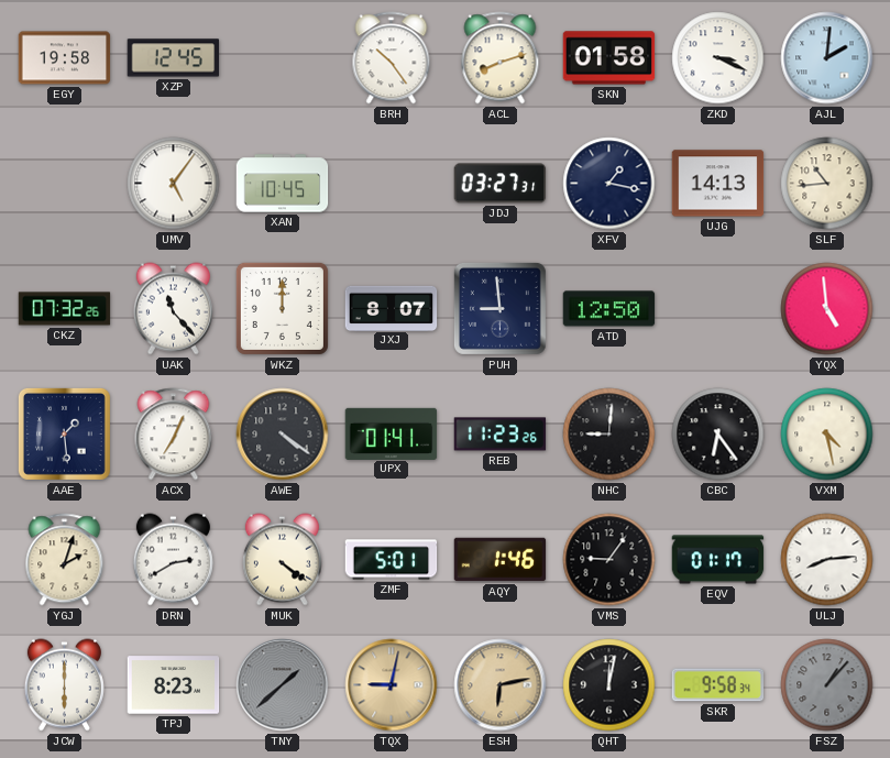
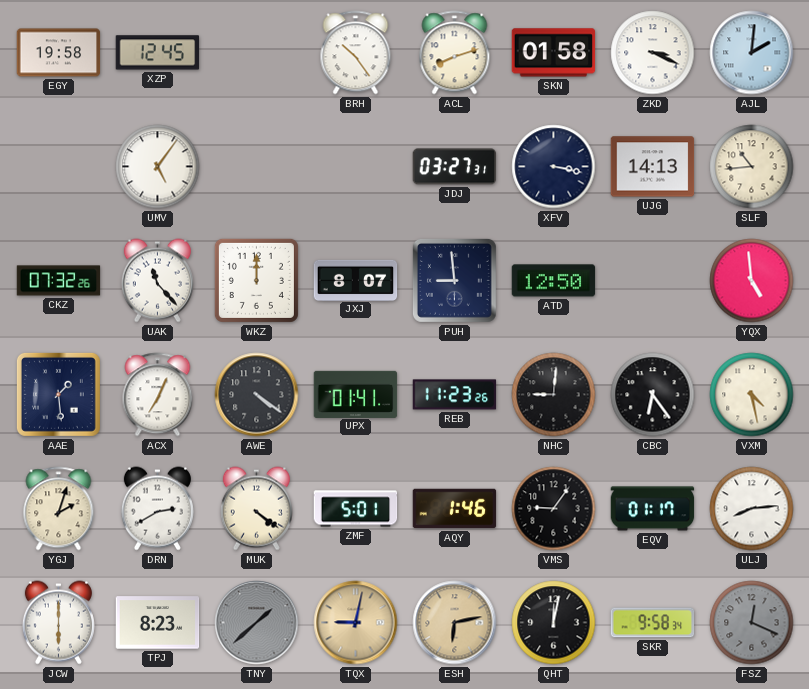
XAN: 10:45 -> none (283, 184)
XFV: 1:17 -> 3:17 (554, 167)
FSZ: 1:07 -> 12:19 (752, 623)
